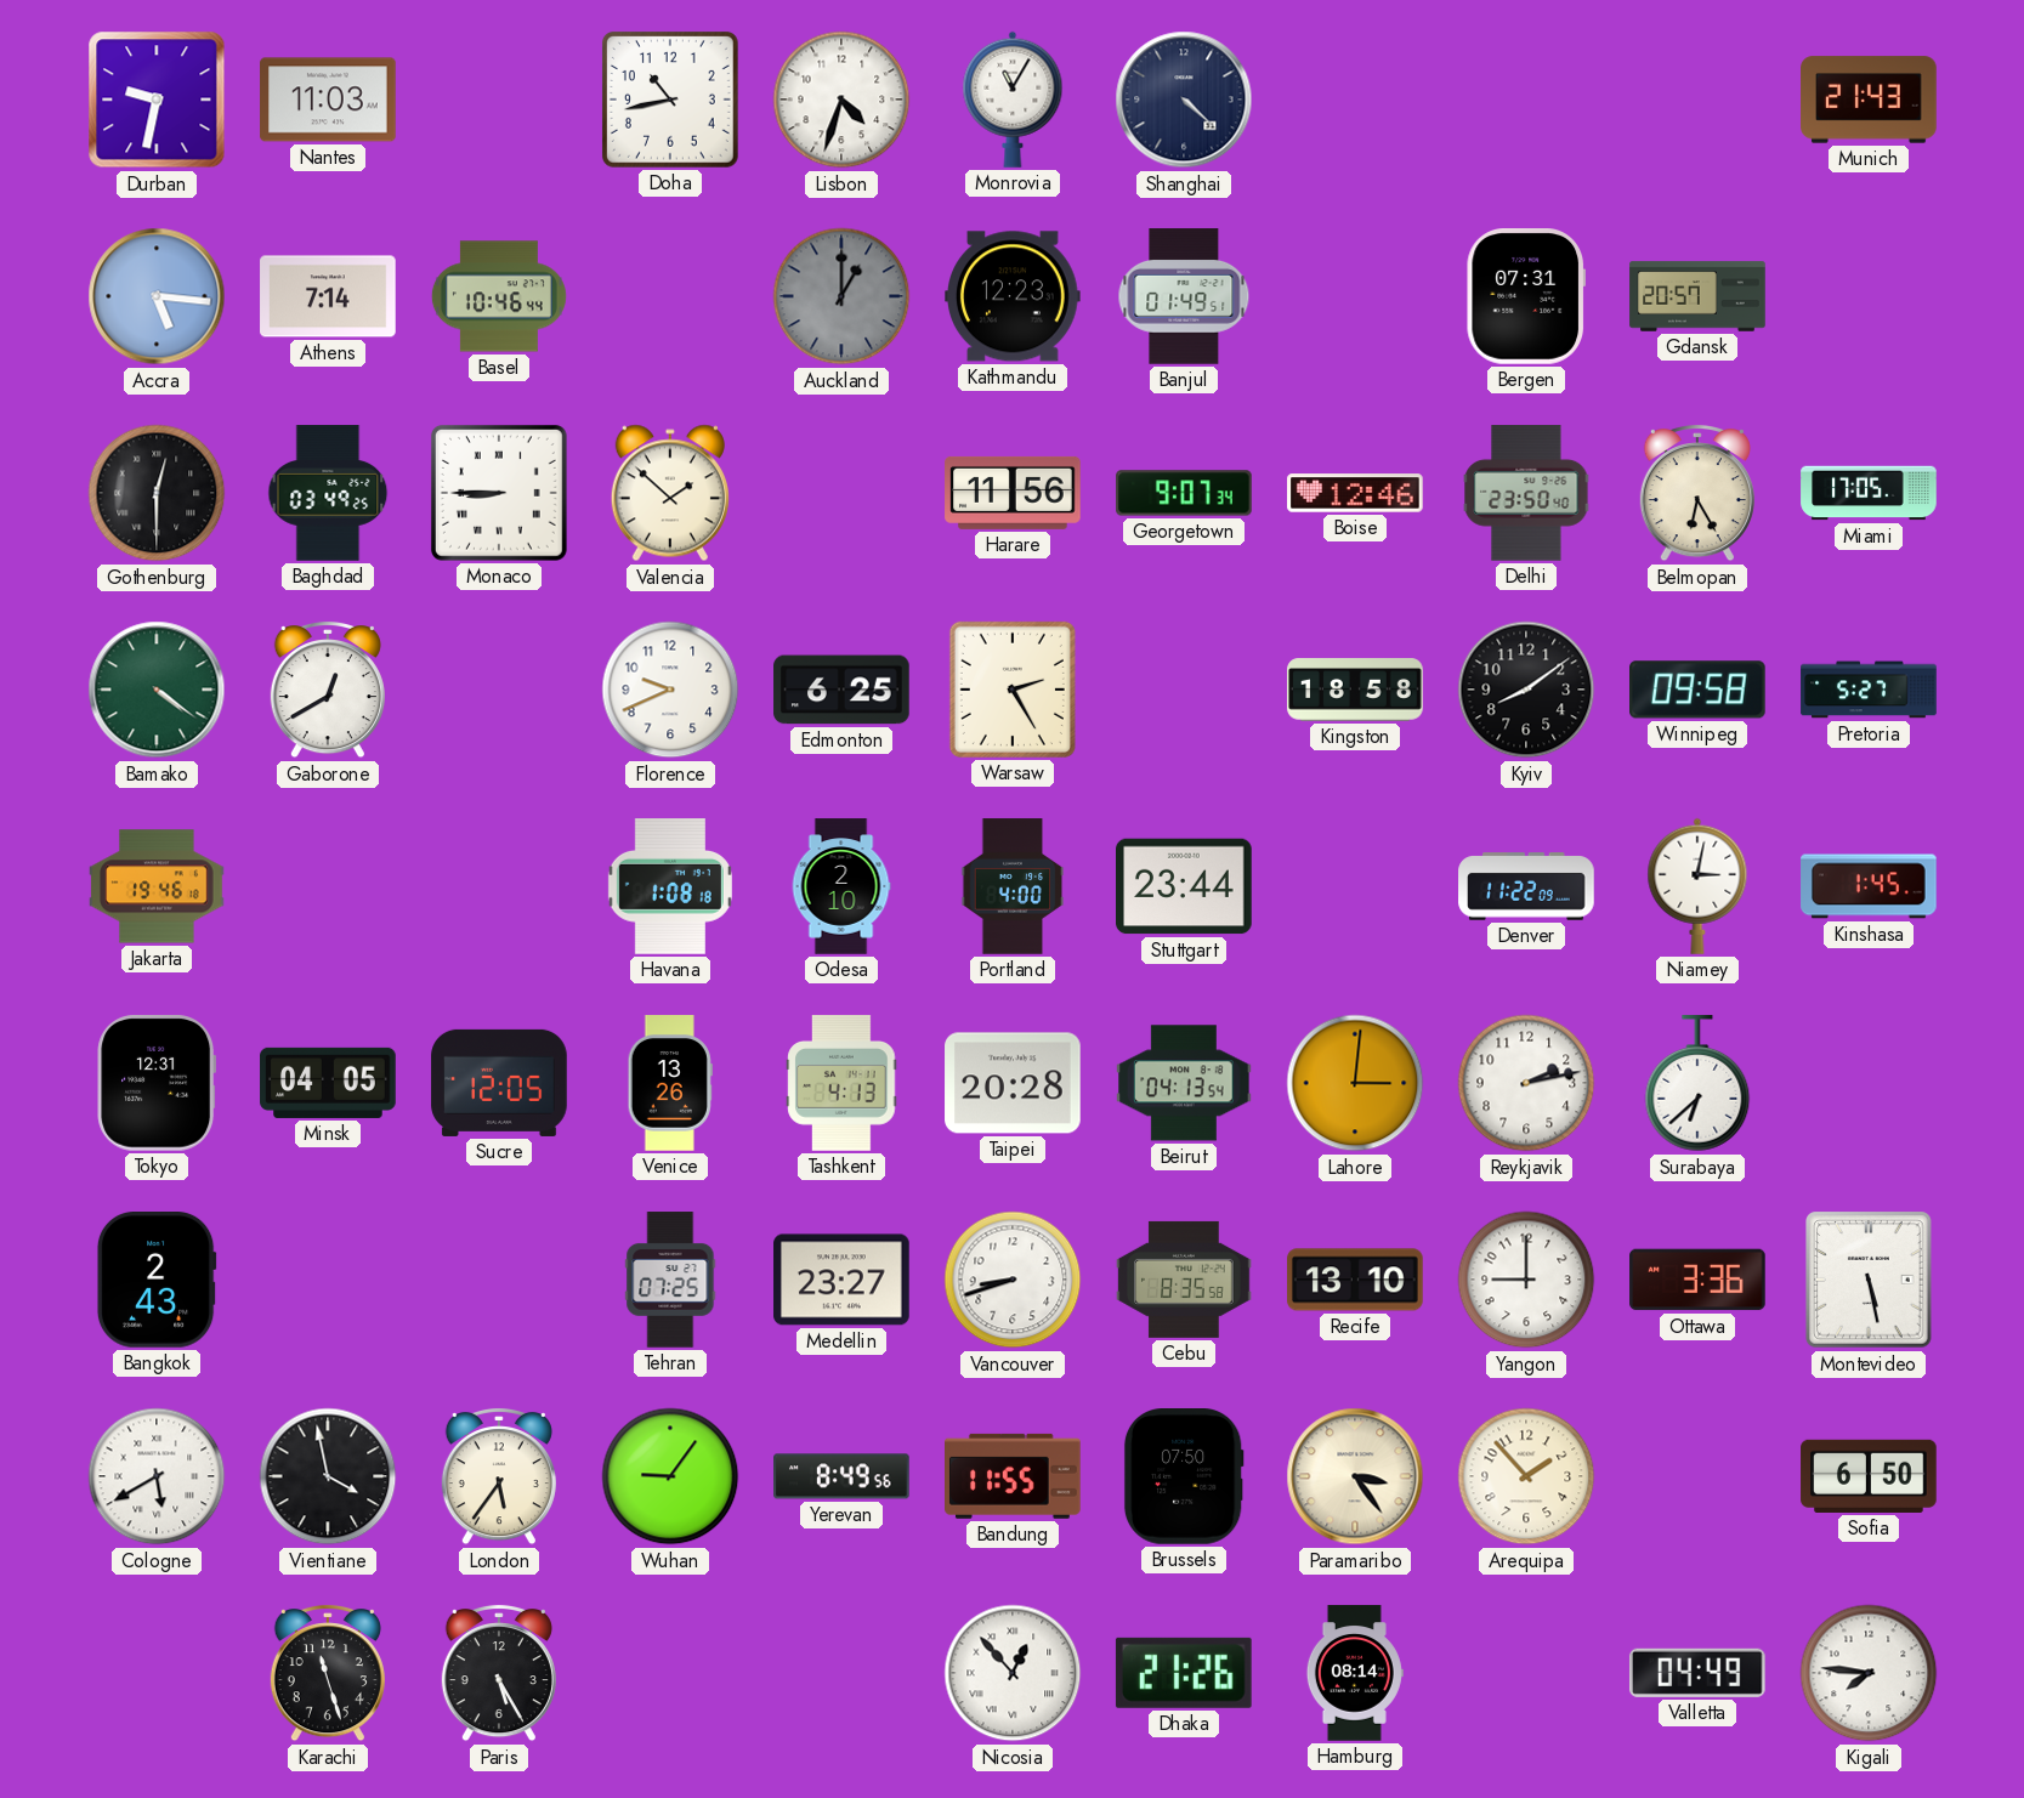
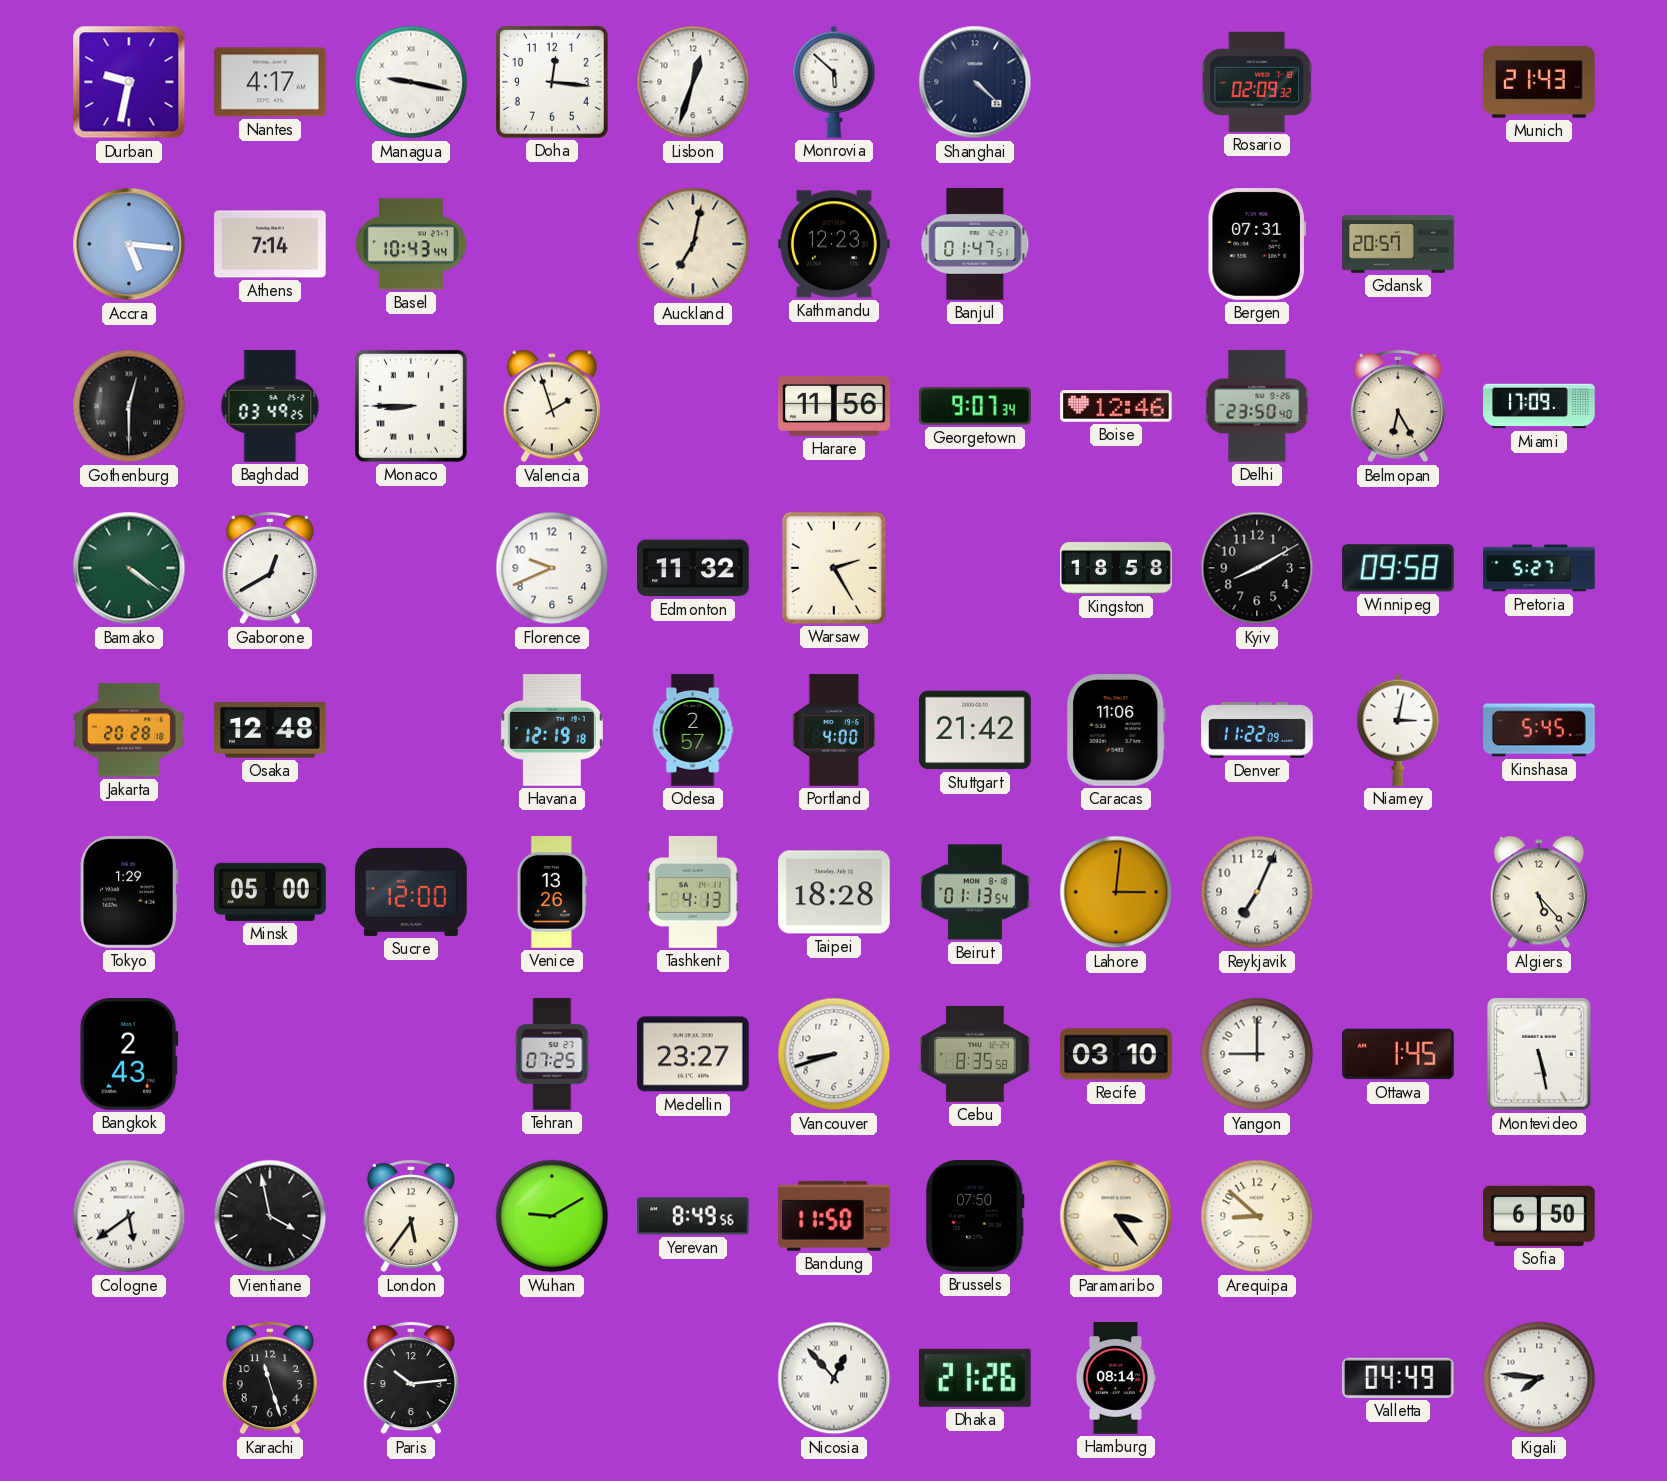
Nantes: 11:03 -> 4:17 (270, 82)
Managua: none -> 9:17 (411, 82)
Doha: 10:43 -> 12:16 (552, 82)
Lisbon: 4:33 -> 12:33 (693, 82)
Monrovia: 11:05 -> 5:52 (834, 82)
Rosario: none -> 02:09 (1257, 82)
Basel: 10:46 -> 10:43 (411, 244)
Auckland: 1:00 -> 7:02 (693, 244)
Auckland dial: grey -> cream (693, 244)
Banjul: 01:49 -> 01:47 (975, 244)
Valencia: 1:52 -> 1:57 (552, 406)
Miami: 17:05 -> 17:09 (1539, 406)
Edmonton: 6:25 -> 11:32 (693, 568)
Kyiv: 8:09 -> 8:10 (1257, 568)
Jakarta: 19:46 -> 20:28 (129, 730)
Osaka: none -> 12:48 (270, 730)
Havana: 1:08 -> 12:19 (552, 731)
Odesa: 2:10 -> 2:57 (693, 730)
Stuttgart: 23:44 -> 21:42 (975, 730)
Caracas: none -> 11:06 (1116, 731)
Kinshasa: 1:45 -> 5:45 (1539, 730)
Tokyo: 12:31 -> 1:29 (129, 893)
Minsk: 04:05 -> 05:00 (270, 892)
Sucre: 12:05 -> 12:00 (411, 892)
Taipei: 20:28 -> 18:28 (834, 892)
Beirut: 04:13 -> 01:13 (976, 892)
Reykjavik: 2:13 -> 7:04 (1257, 892)
Surabaya: 6:38 -> none (1697, 1084)
Algiers: none -> 5:23 (1539, 892)
Recife: 13:10 -> 03:10 (1116, 1054)
Ottawa: 3:36 -> 1:45 (1398, 1054)
Cologne: 5:40 -> 5:39 (129, 1216)
Wuhan: 9:06 -> 9:10 (552, 1216)
Bandung: 11:55 -> 11:50 (835, 1216)
Arequipa: 1:53 -> 8:52 (1257, 1216)
Paris: 5:25 -> 10:14 (411, 1378)
